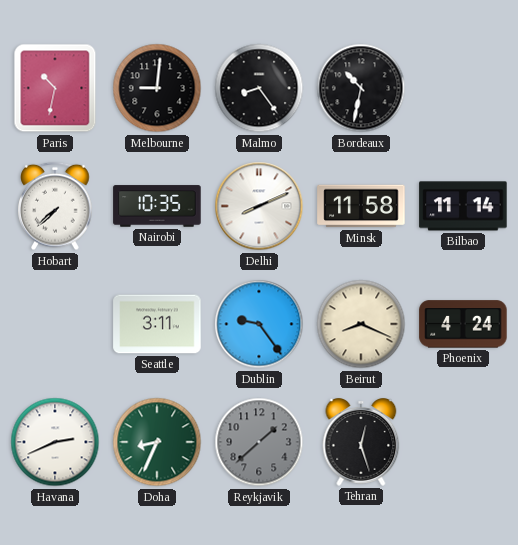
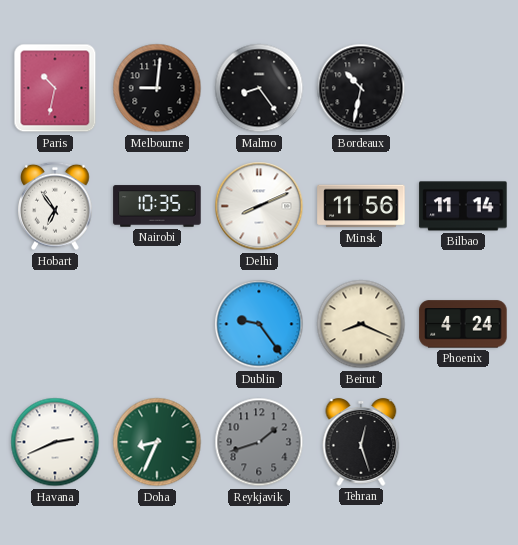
Hobart: 7:38 -> 6:54 (55, 206)
Minsk: 11:58 -> 11:56 (361, 206)
Seattle: 3:11 -> none (157, 324)
Reykjavik: 1:38 -> 1:42 (259, 442)
